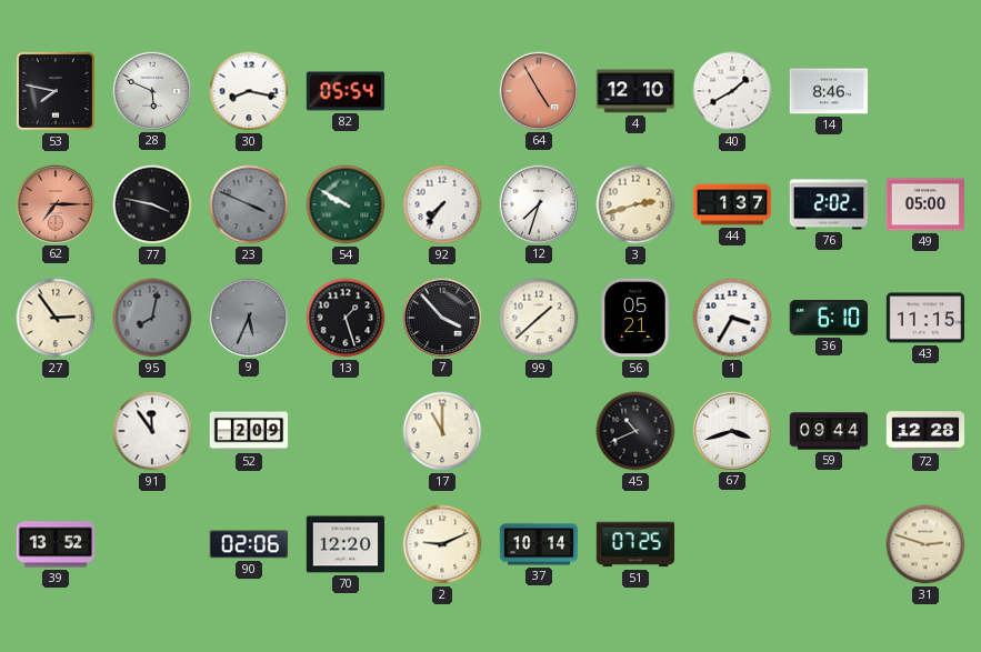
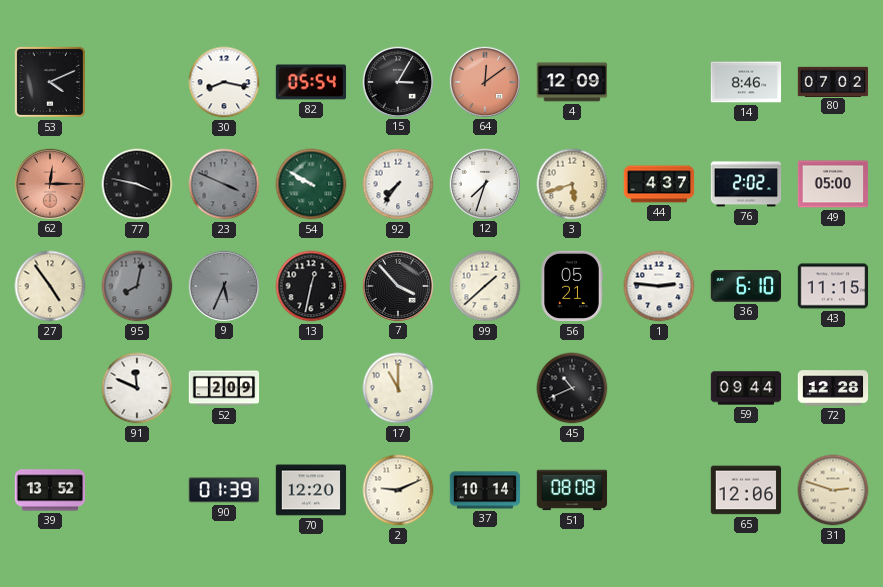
53: 7:47 -> 4:11 (50, 82)
28: 5:49 -> none (151, 90)
15: none -> 3:05 (397, 81)
64: 4:55 -> 12:09 (484, 81)
4: 12:10 -> 12:09 (571, 82)
40: 1:40 -> none (732, 91)
80: none -> 07:02 (833, 81)
62: 7:15 -> 12:15 (49, 183)
3: 2:42 -> 5:42 (572, 184)
44: 1:37 -> 4:37 (659, 184)
27: 2:54 -> 4:54 (50, 286)
13: 1:27 -> 12:32 (311, 286)
1: 3:35 -> 2:46 (659, 286)
91: 11:54 -> 11:49 (137, 388)
67: 3:42 -> none (731, 430)
90: 02:06 -> 01:39 (223, 490)
51: 07:25 -> 08:08 (572, 490)
65: none -> 12:06 (746, 490)
